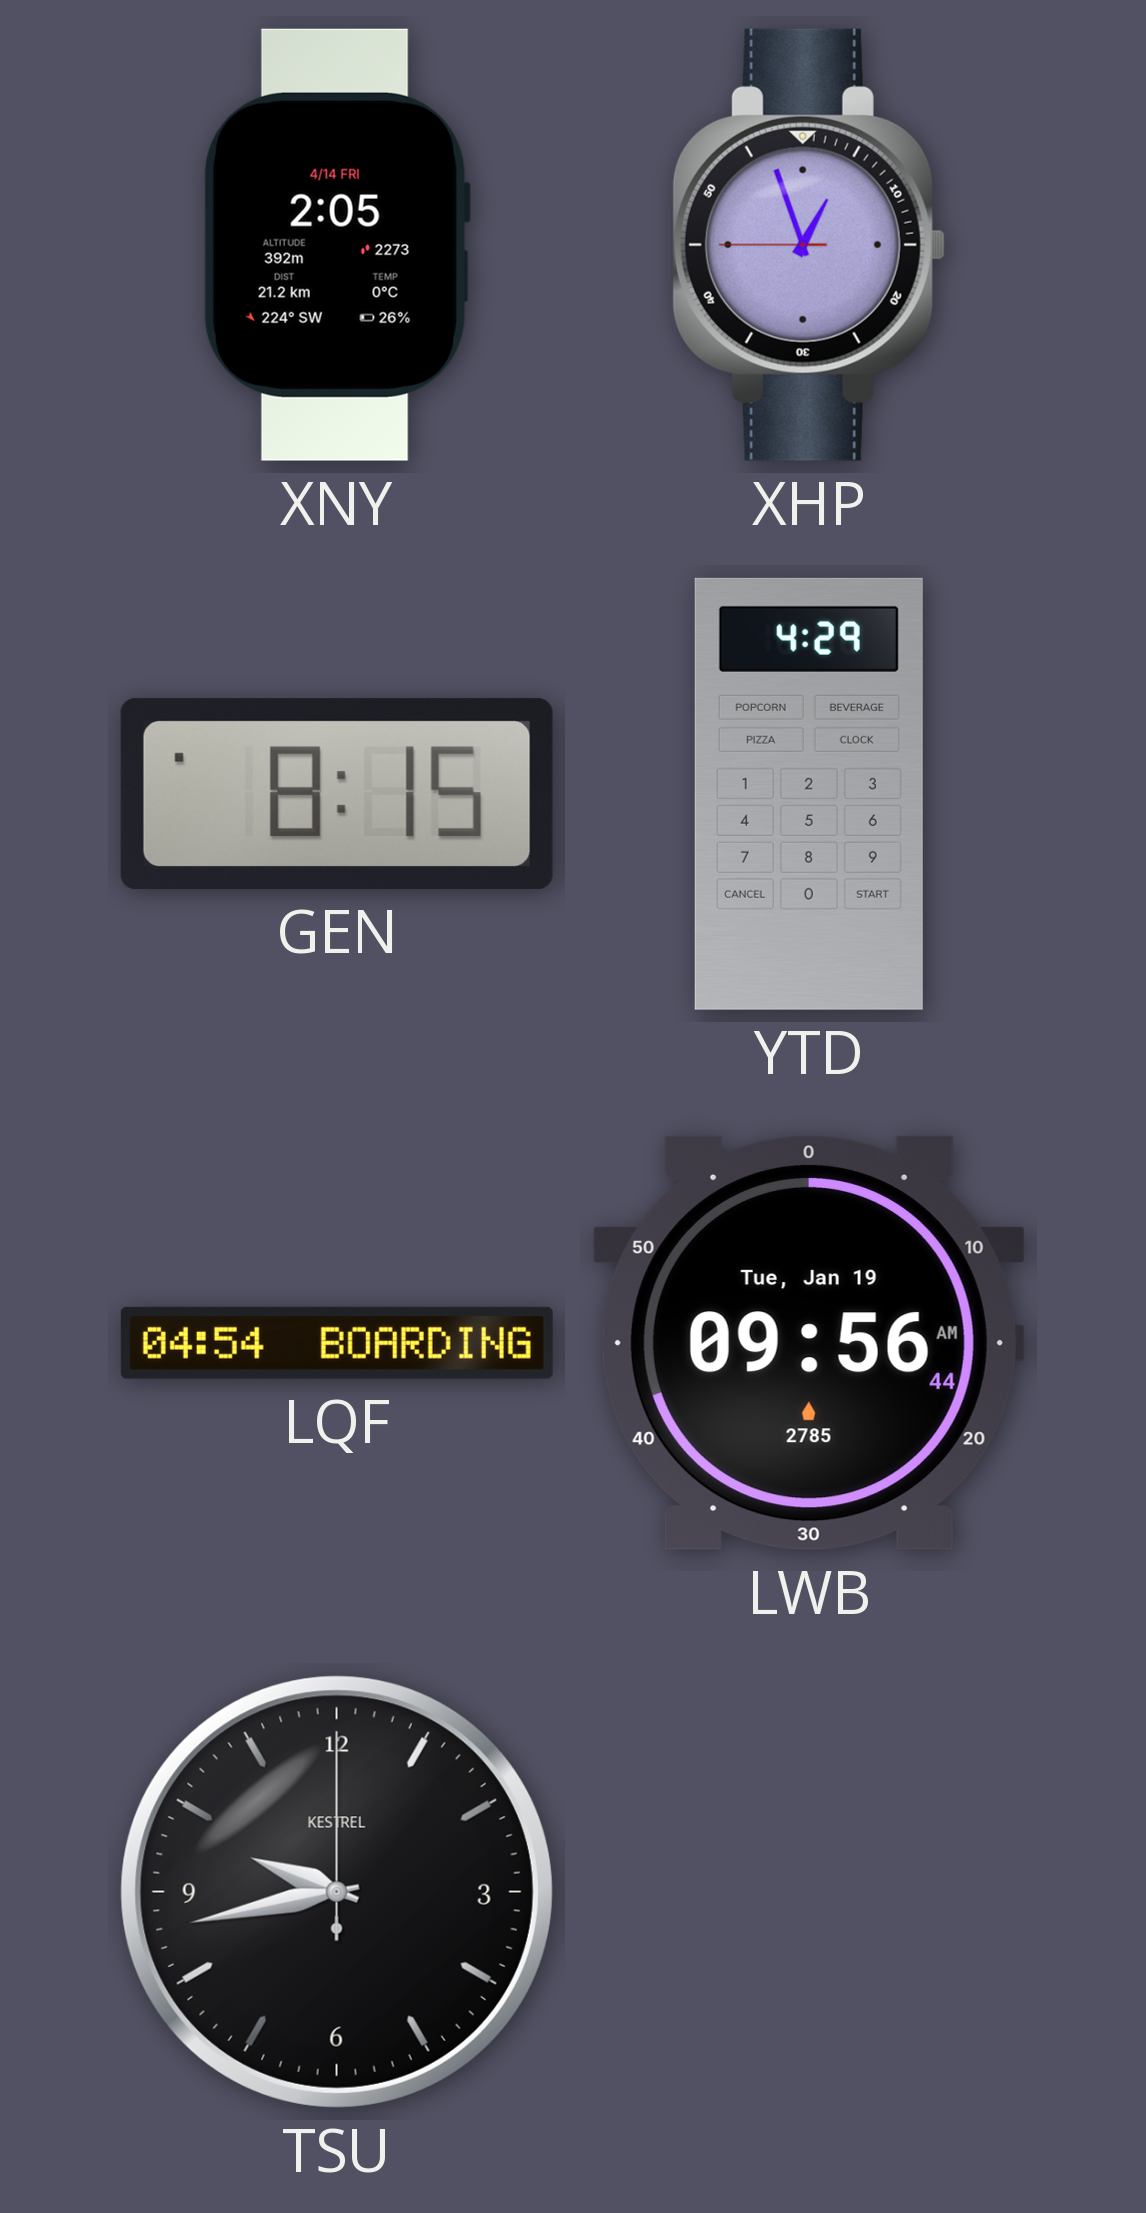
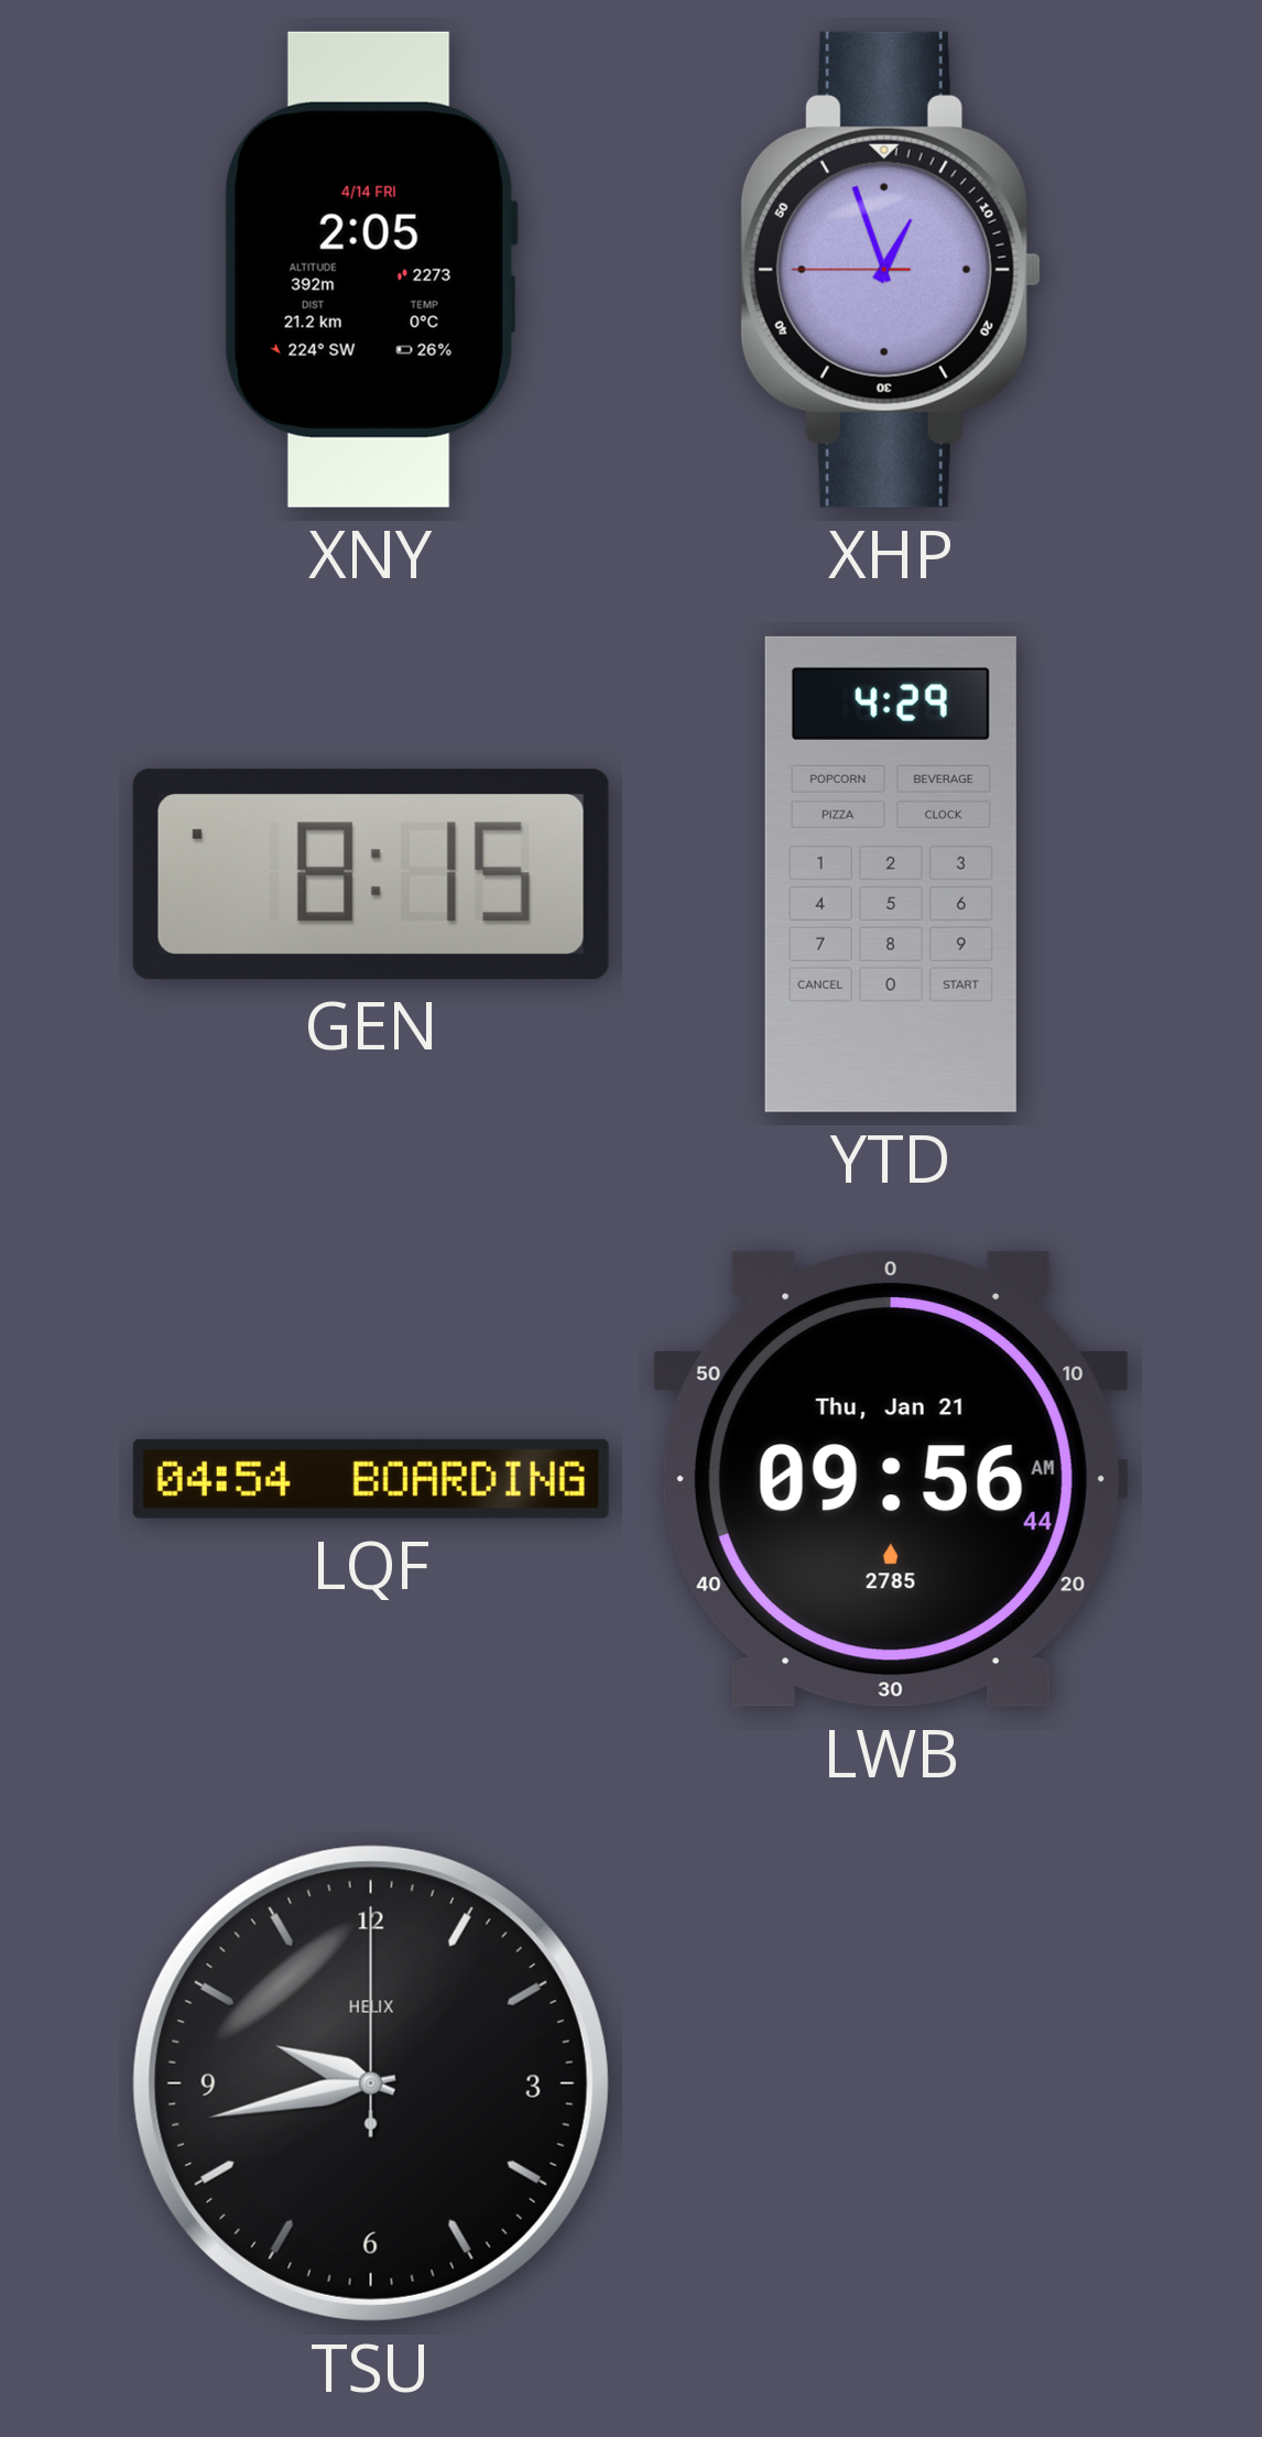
LWB date: Tue, Jan 19 -> Thu, Jan 21 (891, 1479)
TSU brand: KESTREL -> HELIX (371, 2084)
